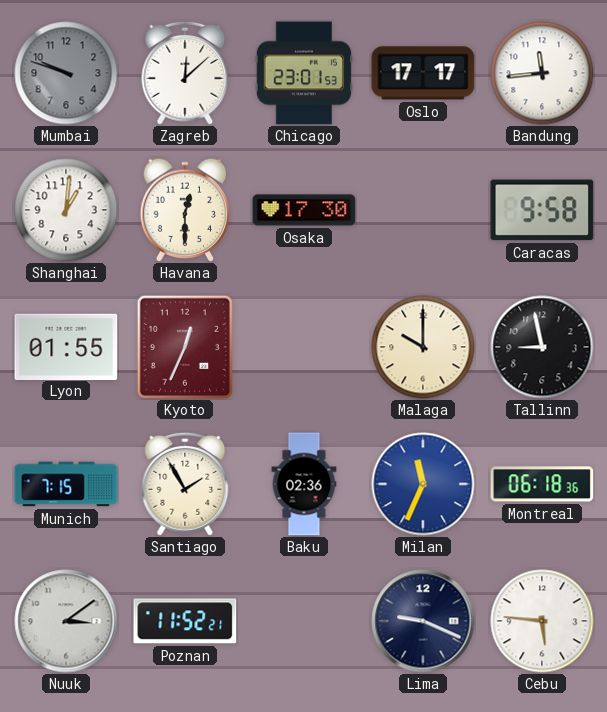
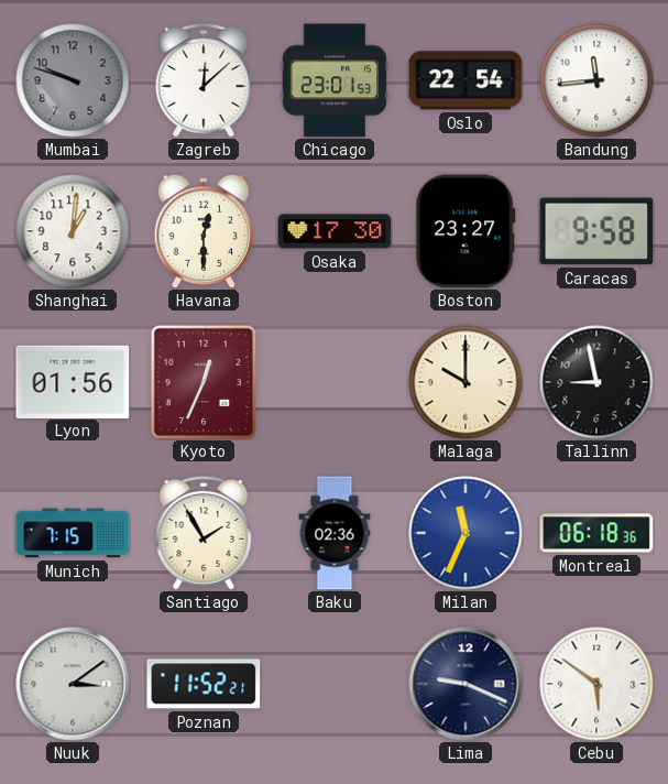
Oslo: 17:17 -> 22:54 (466, 80)
Boston: none -> 23:27 (466, 231)
Lyon: 01:55 -> 01:56 (73, 381)
Cebu: 5:46 -> 5:51 (596, 684)
